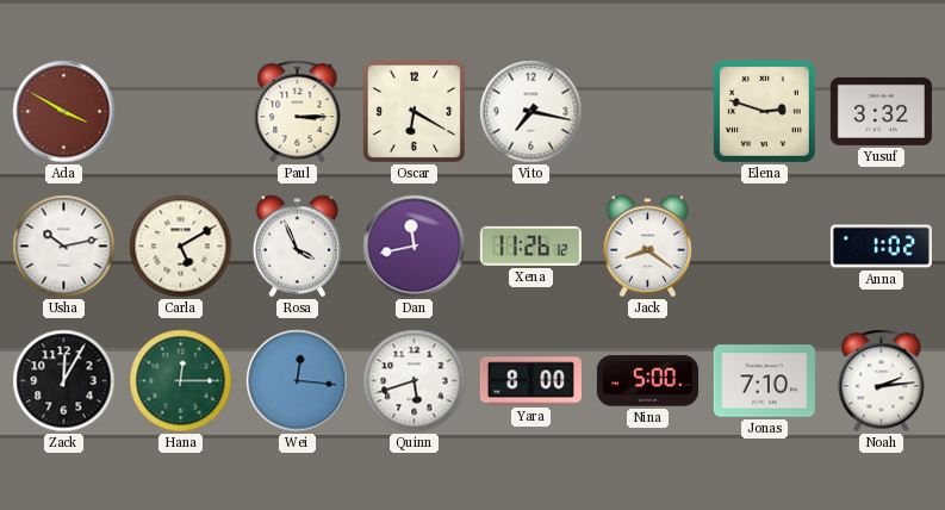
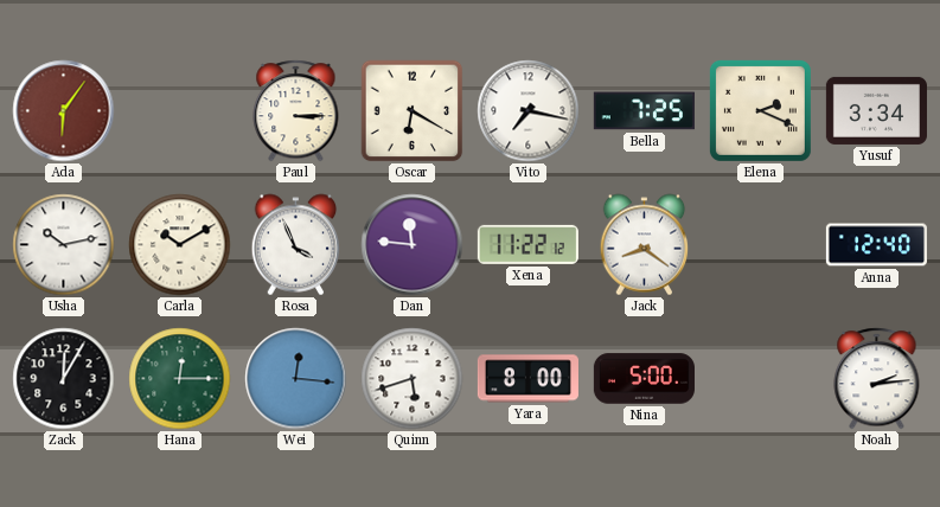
Ada: 3:50 -> 6:06 (64, 111)
Bella: none -> 7:25 (644, 111)
Elena: 2:48 -> 2:19 (760, 110)
Yusuf: 3:32 -> 3:34 (876, 110)
Carla: 5:10 -> 10:10 (180, 245)
Dan: 11:43 -> 11:46 (413, 245)
Xena: 11:26 -> 11:22 (527, 244)
Anna: 1:02 -> 12:40 (876, 245)
Jonas: 7:10 -> none (764, 381)
